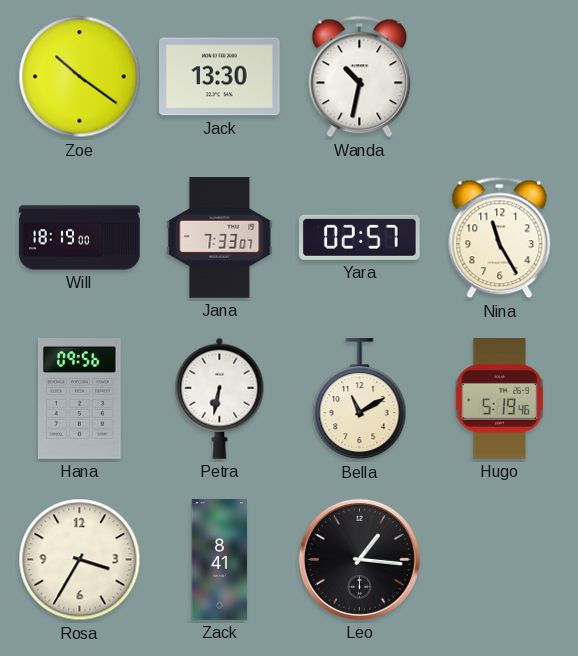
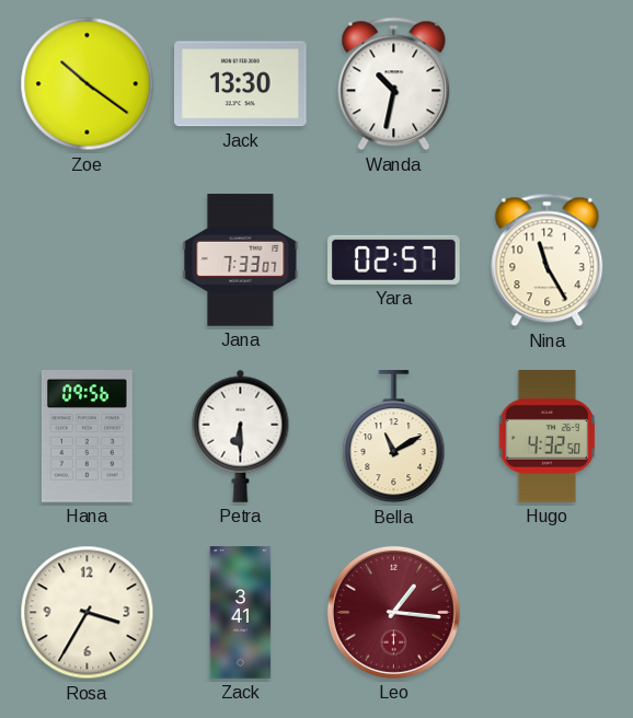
Will: 18:19 -> none (80, 238)
Petra: 6:32 -> 6:30 (241, 436)
Hugo: 5:19 -> 4:32 (548, 437)
Zack: 8:41 -> 3:41 (241, 613)
Leo dial: black -> burgundy (393, 612)
